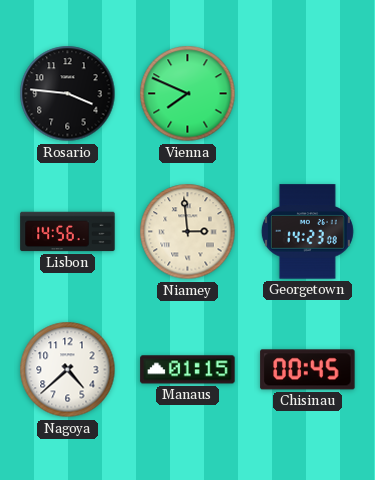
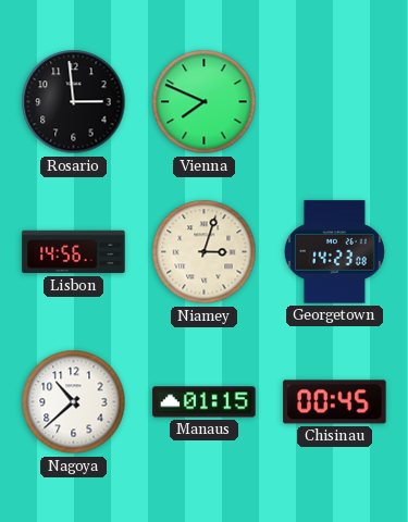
Rosario: 3:46 -> 2:59 (74, 102)
Niamey: 2:59 -> 3:03 (205, 252)
Nagoya: 4:38 -> 10:38 (74, 402)
